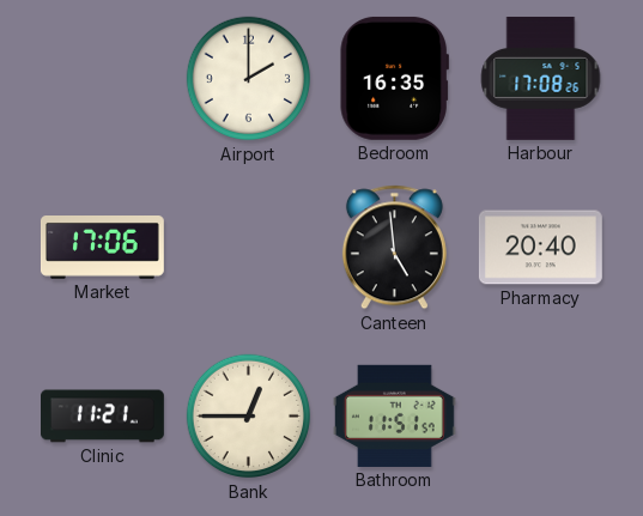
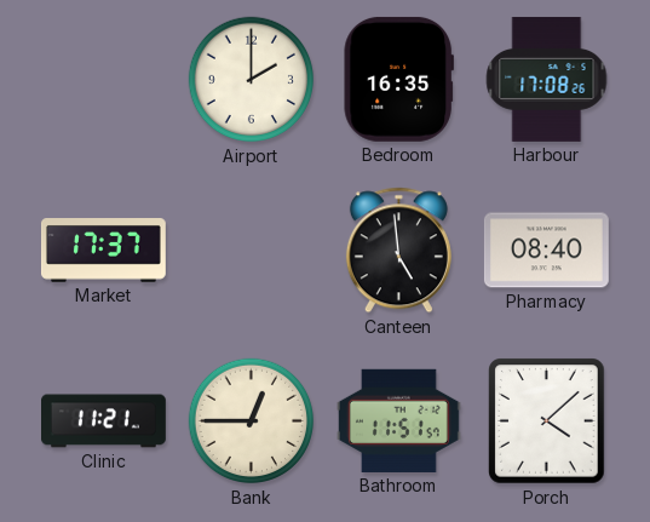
Market: 17:06 -> 17:37 (103, 251)
Pharmacy: 20:40 -> 08:40 (546, 251)
Porch: none -> 4:08 (547, 421)
